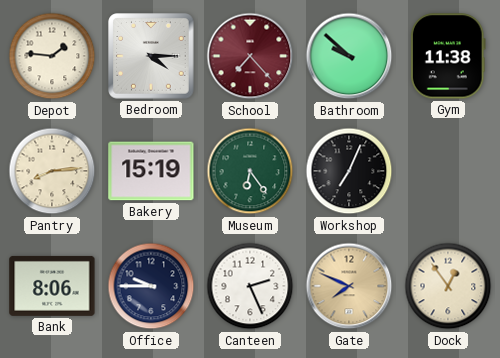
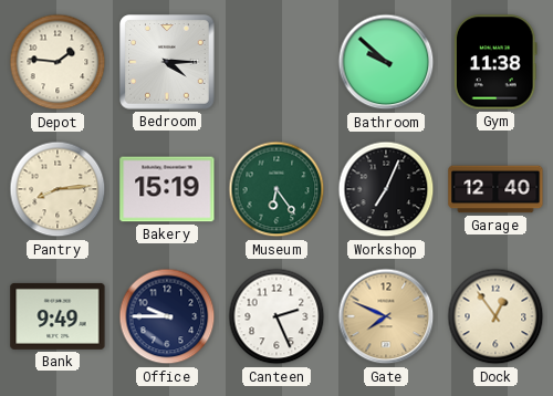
School: 7:23 -> none (250, 56)
Garage: none -> 12:40 (495, 189)
Bank: 8:06 -> 9:49 (58, 316)
